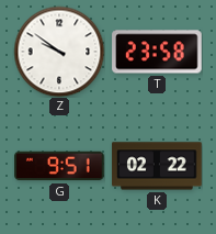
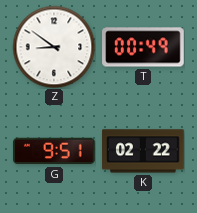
Z: 9:51 -> 8:51 (54, 47)
T: 23:58 -> 00:49 (143, 47)
